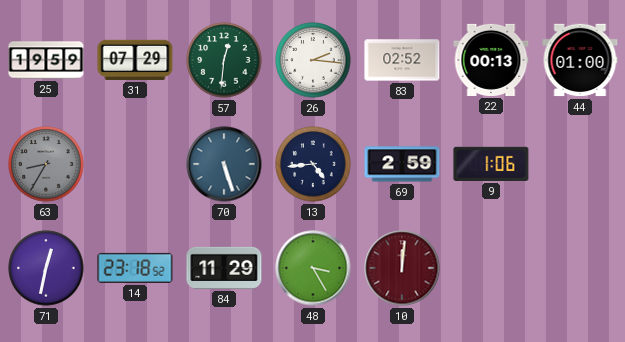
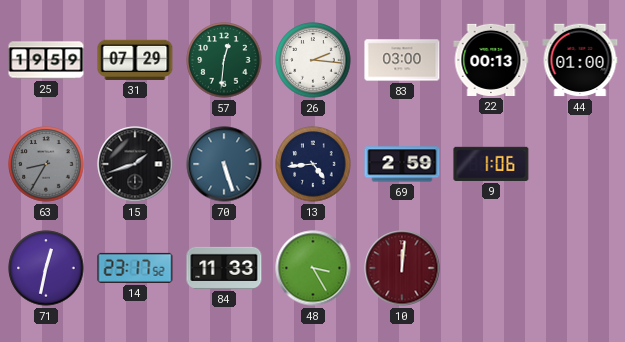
83: 02:52 -> 03:00 (402, 60)
15: none -> 1:42 (135, 164)
14: 23:18 -> 23:17 (135, 268)
84: 11:29 -> 11:33 (224, 268)
